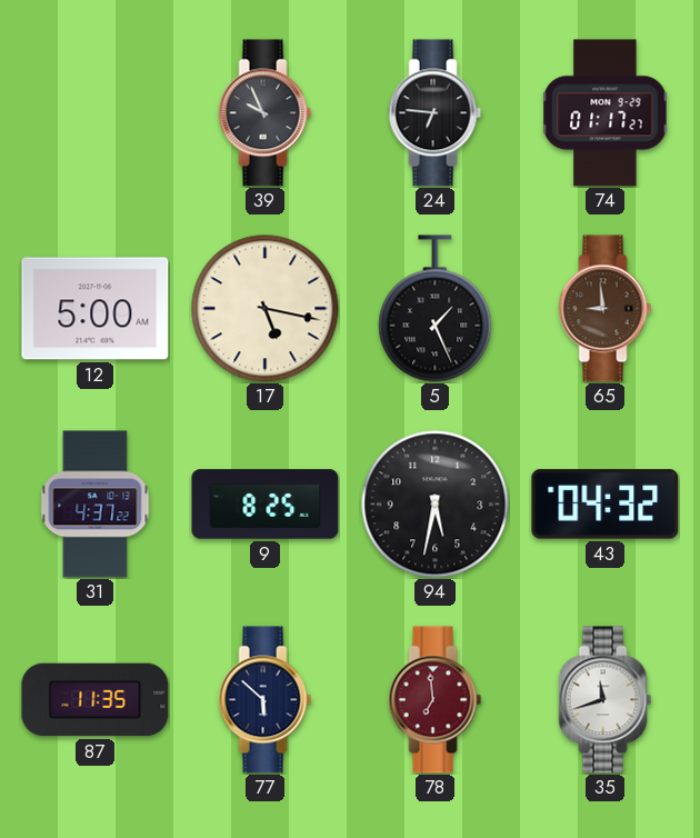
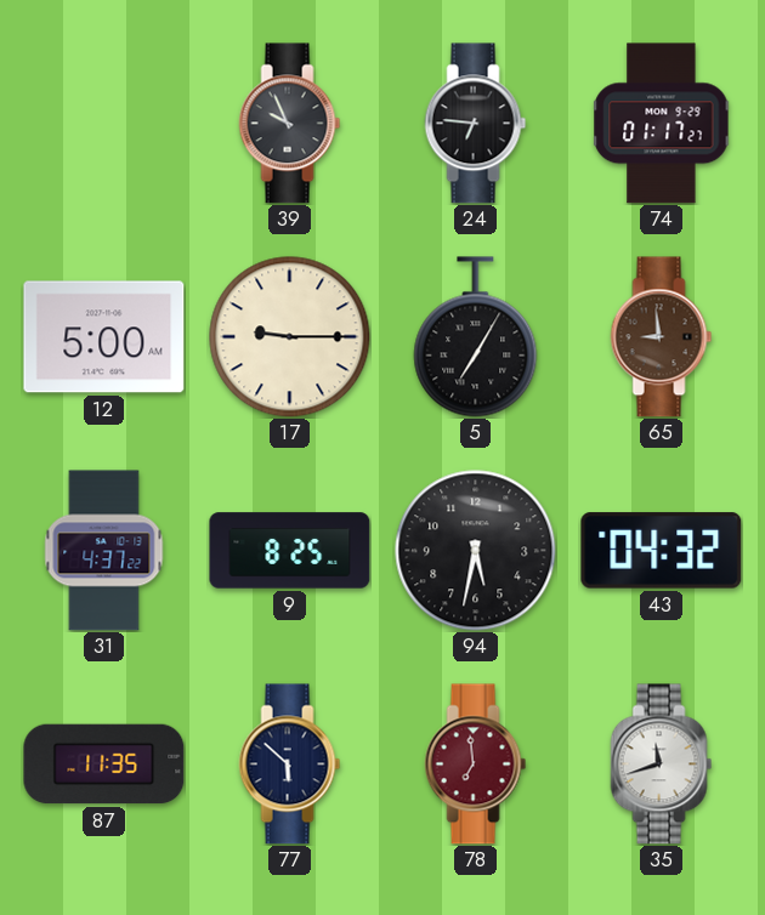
17: 5:17 -> 9:15 (290, 337)
5: 1:26 -> 7:05 (476, 337)
